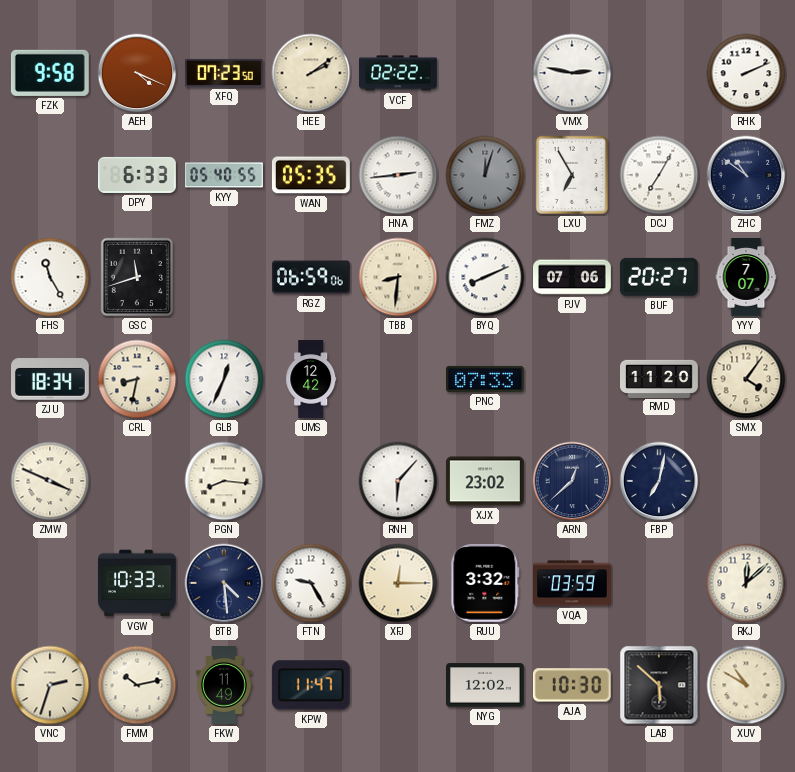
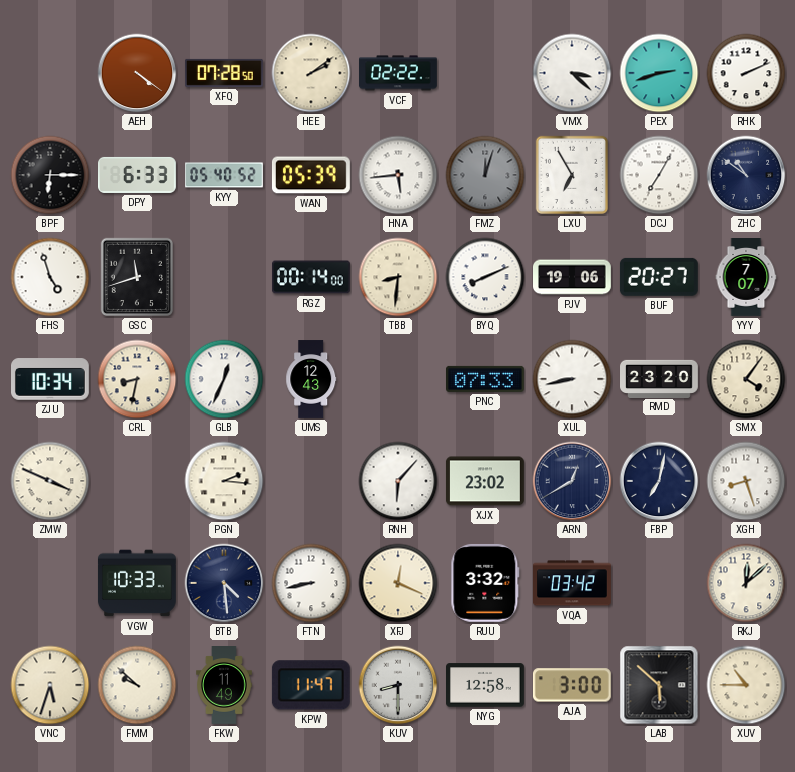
FZK: 9:58 -> none (50, 73)
AEH: 4:19 -> 4:21 (137, 73)
XFQ: 07:23 -> 07:28 (225, 73)
VMX: 2:47 -> 3:22 (572, 73)
PEX: none -> 2:42 (659, 73)
BPF: none -> 6:15 (50, 175)
KYY: 05:40:55 -> 05:40:52 (225, 175)
WAN: 05:35 -> 05:39 (311, 175)
HNA: 2:44 -> 5:44 (398, 175)
FHS: 11:25 -> 4:57 (50, 277)
RGZ: 06:59 -> 00:14 (312, 277)
PJV: 07:06 -> 19:06 (572, 277)
ZJU: 18:34 -> 10:34 (51, 379)
UMS: 12:42 -> 12:43 (311, 379)
XUL: none -> 8:43 (572, 379)
RMD: 11:20 -> 23:20 (660, 378)
PGN: 8:16 -> 2:16 (224, 481)
ARN: 12:38 -> 12:40 (572, 481)
XGH: none -> 8:27 (746, 481)
FTN: 9:25 -> 8:43 (311, 583)
XFJ: 12:15 -> 12:19 (398, 583)
VQA: 03:59 -> 03:42 (573, 583)
VNC: 2:33 -> 5:33 (50, 685)
FMM: 10:13 -> 9:52 (137, 685)
KUV: none -> 8:30 (398, 685)
NYG: 12:02 -> 12:58 (486, 685)
AJA: 10:30 -> 3:00 (572, 685)
XUV: 10:50 -> 10:45 (746, 685)
